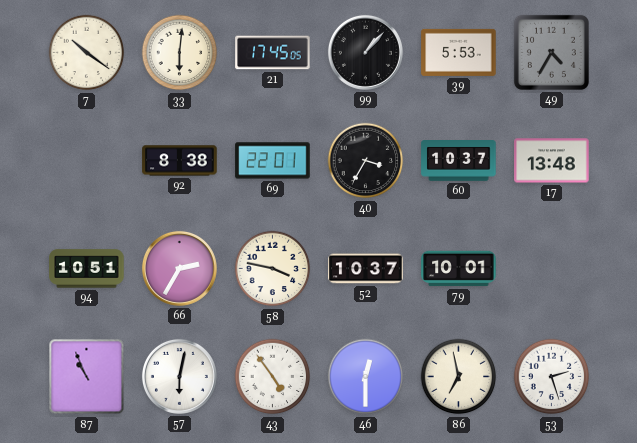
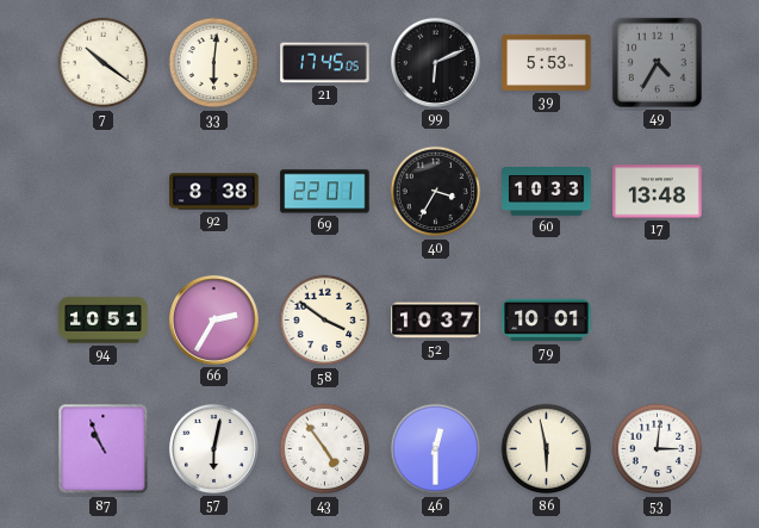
99: 1:07 -> 6:11 (435, 62)
60: 10:37 -> 10:33 (547, 192)
58: 3:47 -> 3:51 (325, 321)
86: 6:58 -> 5:58 (547, 449)
53: 2:27 -> 3:01 (658, 449)
